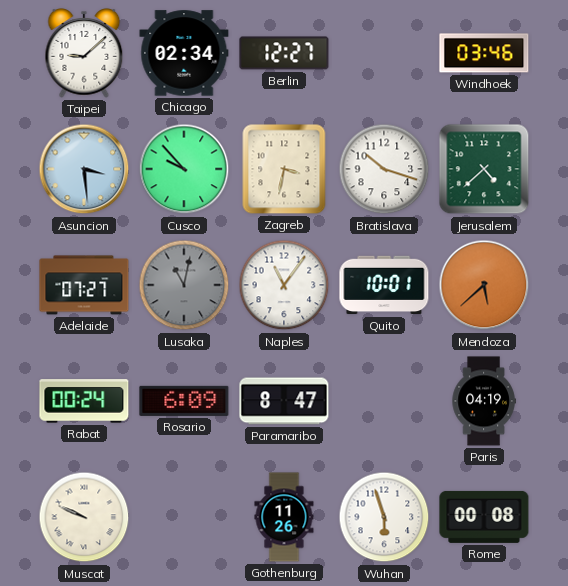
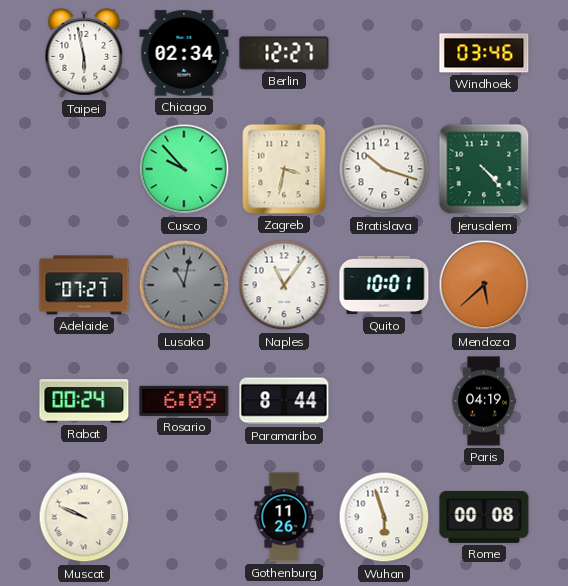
Taipei: 9:08 -> 5:58 (84, 53)
Asuncion: 3:29 -> none (84, 169)
Jerusalem: 4:38 -> 4:23 (484, 169)
Paramaribo: 8:47 -> 8:44 (284, 401)
